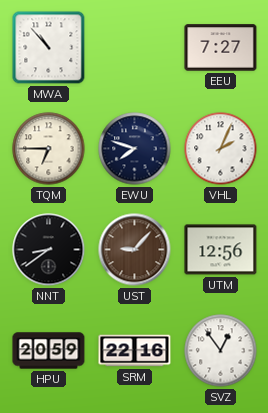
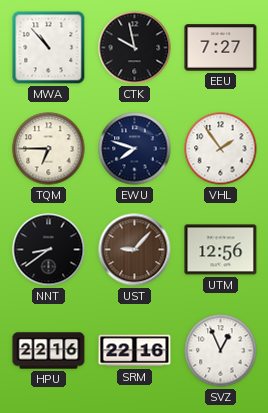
CTK: none -> 9:58 (135, 48)
VHL: 2:04 -> 1:54 (221, 149)
HPU: 20:59 -> 22:16 (49, 351)
SVZ: 12:54 -> 12:56 (221, 351)
